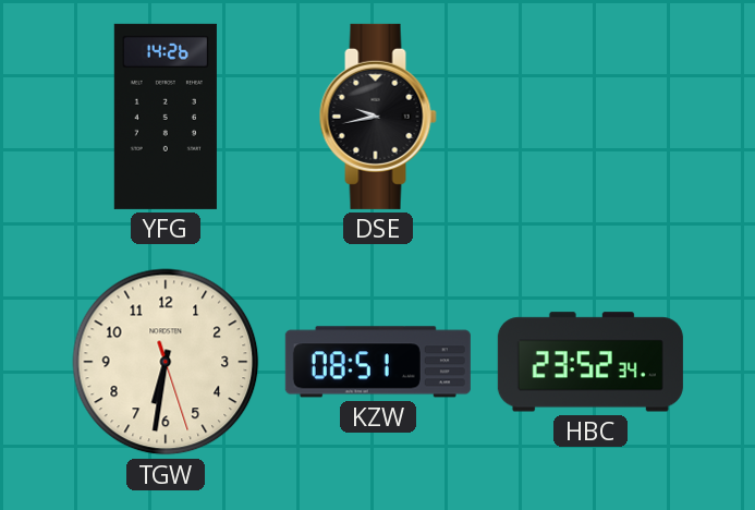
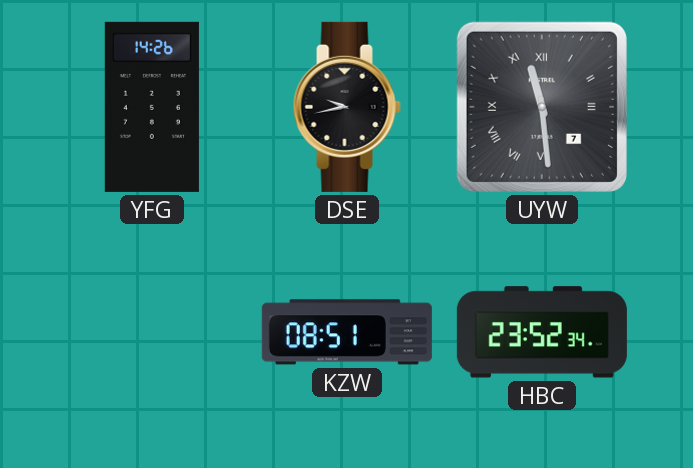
UYW: none -> 11:29 (542, 107)
TGW: 6:31 -> none (166, 362)
